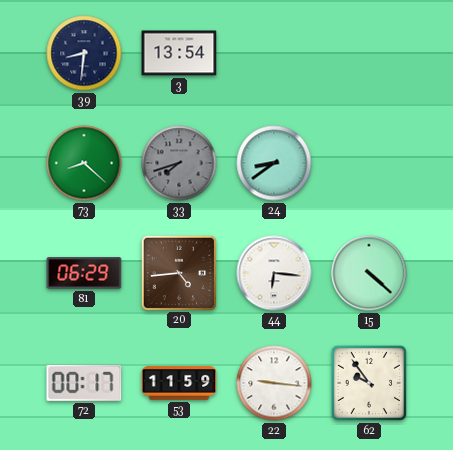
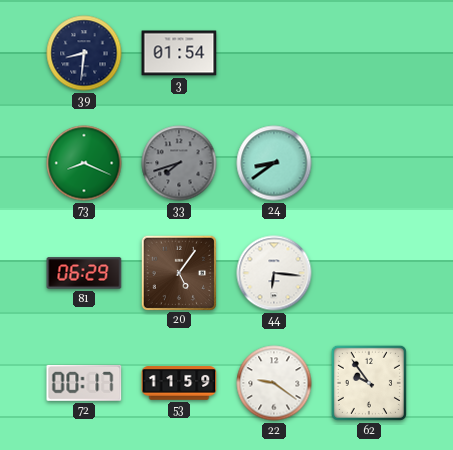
3: 13:54 -> 01:54 (179, 53)
73: 8:22 -> 8:19 (84, 163)
20: 4:44 -> 5:06 (178, 272)
15: 4:22 -> none (369, 273)
22: 9:16 -> 9:21 (274, 383)
